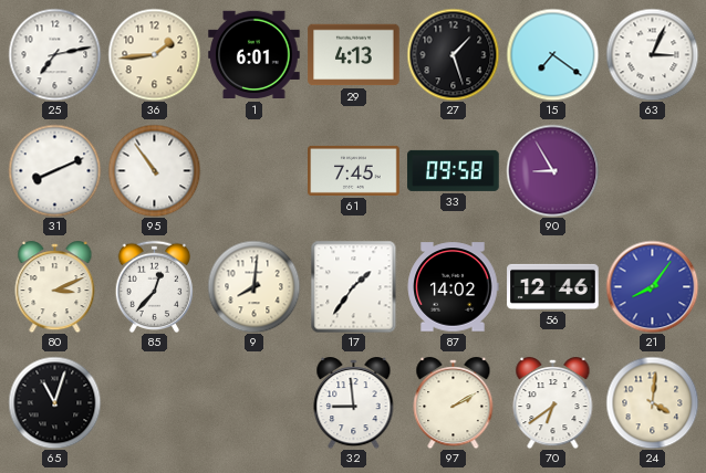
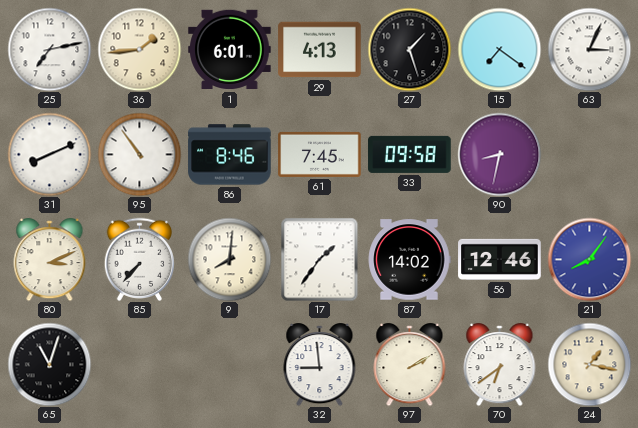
86: none -> 8:46 (230, 155)
90: 8:55 -> 8:32 (499, 154)
85: 12:37 -> 7:37 (139, 259)
24: 4:01 -> 1:17 (589, 364)
